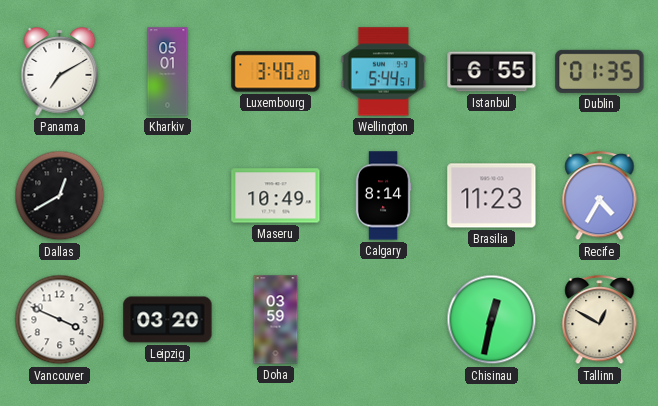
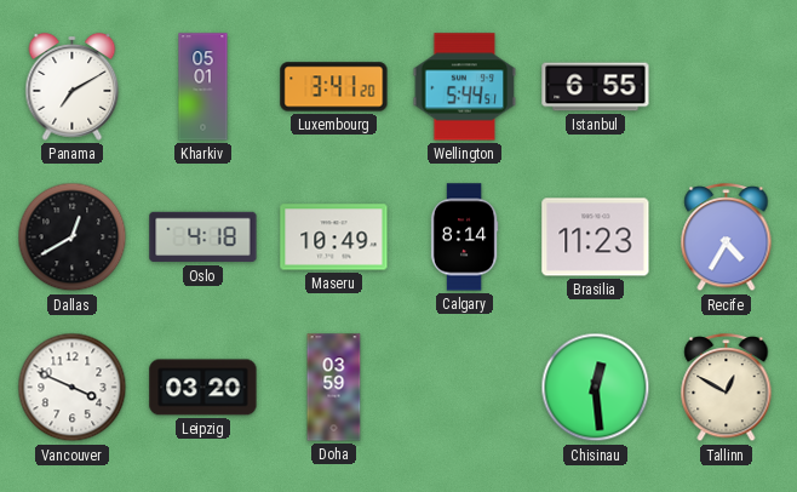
Luxembourg: 3:40 -> 3:41 (334, 87)
Dublin: 01:35 -> none (600, 71)
Oslo: none -> 4:18 (203, 238)
Chisinau: 12:32 -> 12:29 (596, 388)
